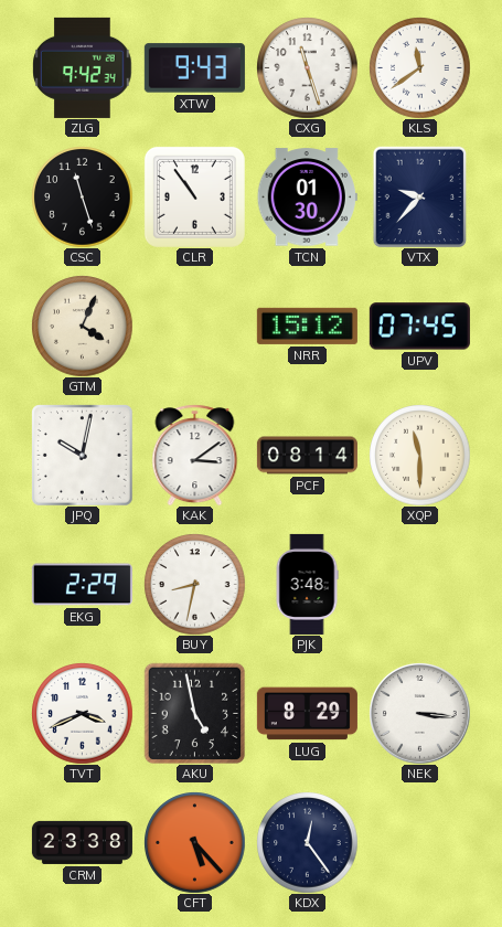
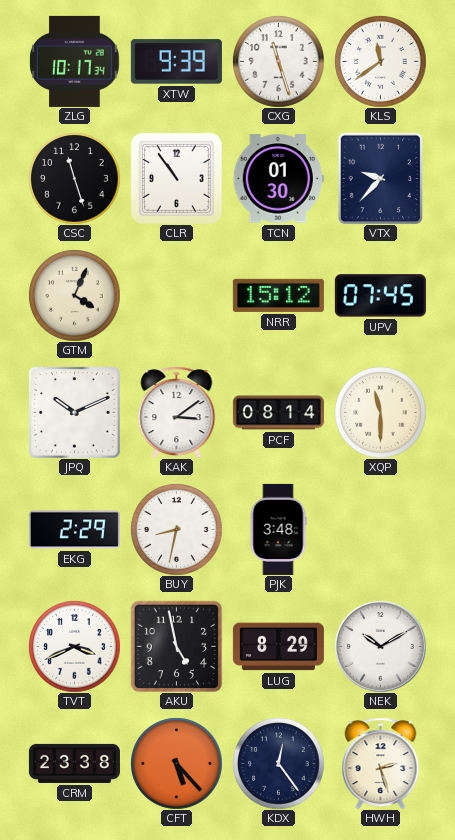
ZLG: 9:42 -> 10:17 (75, 61)
XTW: 9:43 -> 9:39 (176, 62)
JPQ: 10:02 -> 10:11 (75, 413)
NEK: 3:16 -> 10:10 (380, 646)
HWH: none -> 2:27 (381, 763)
